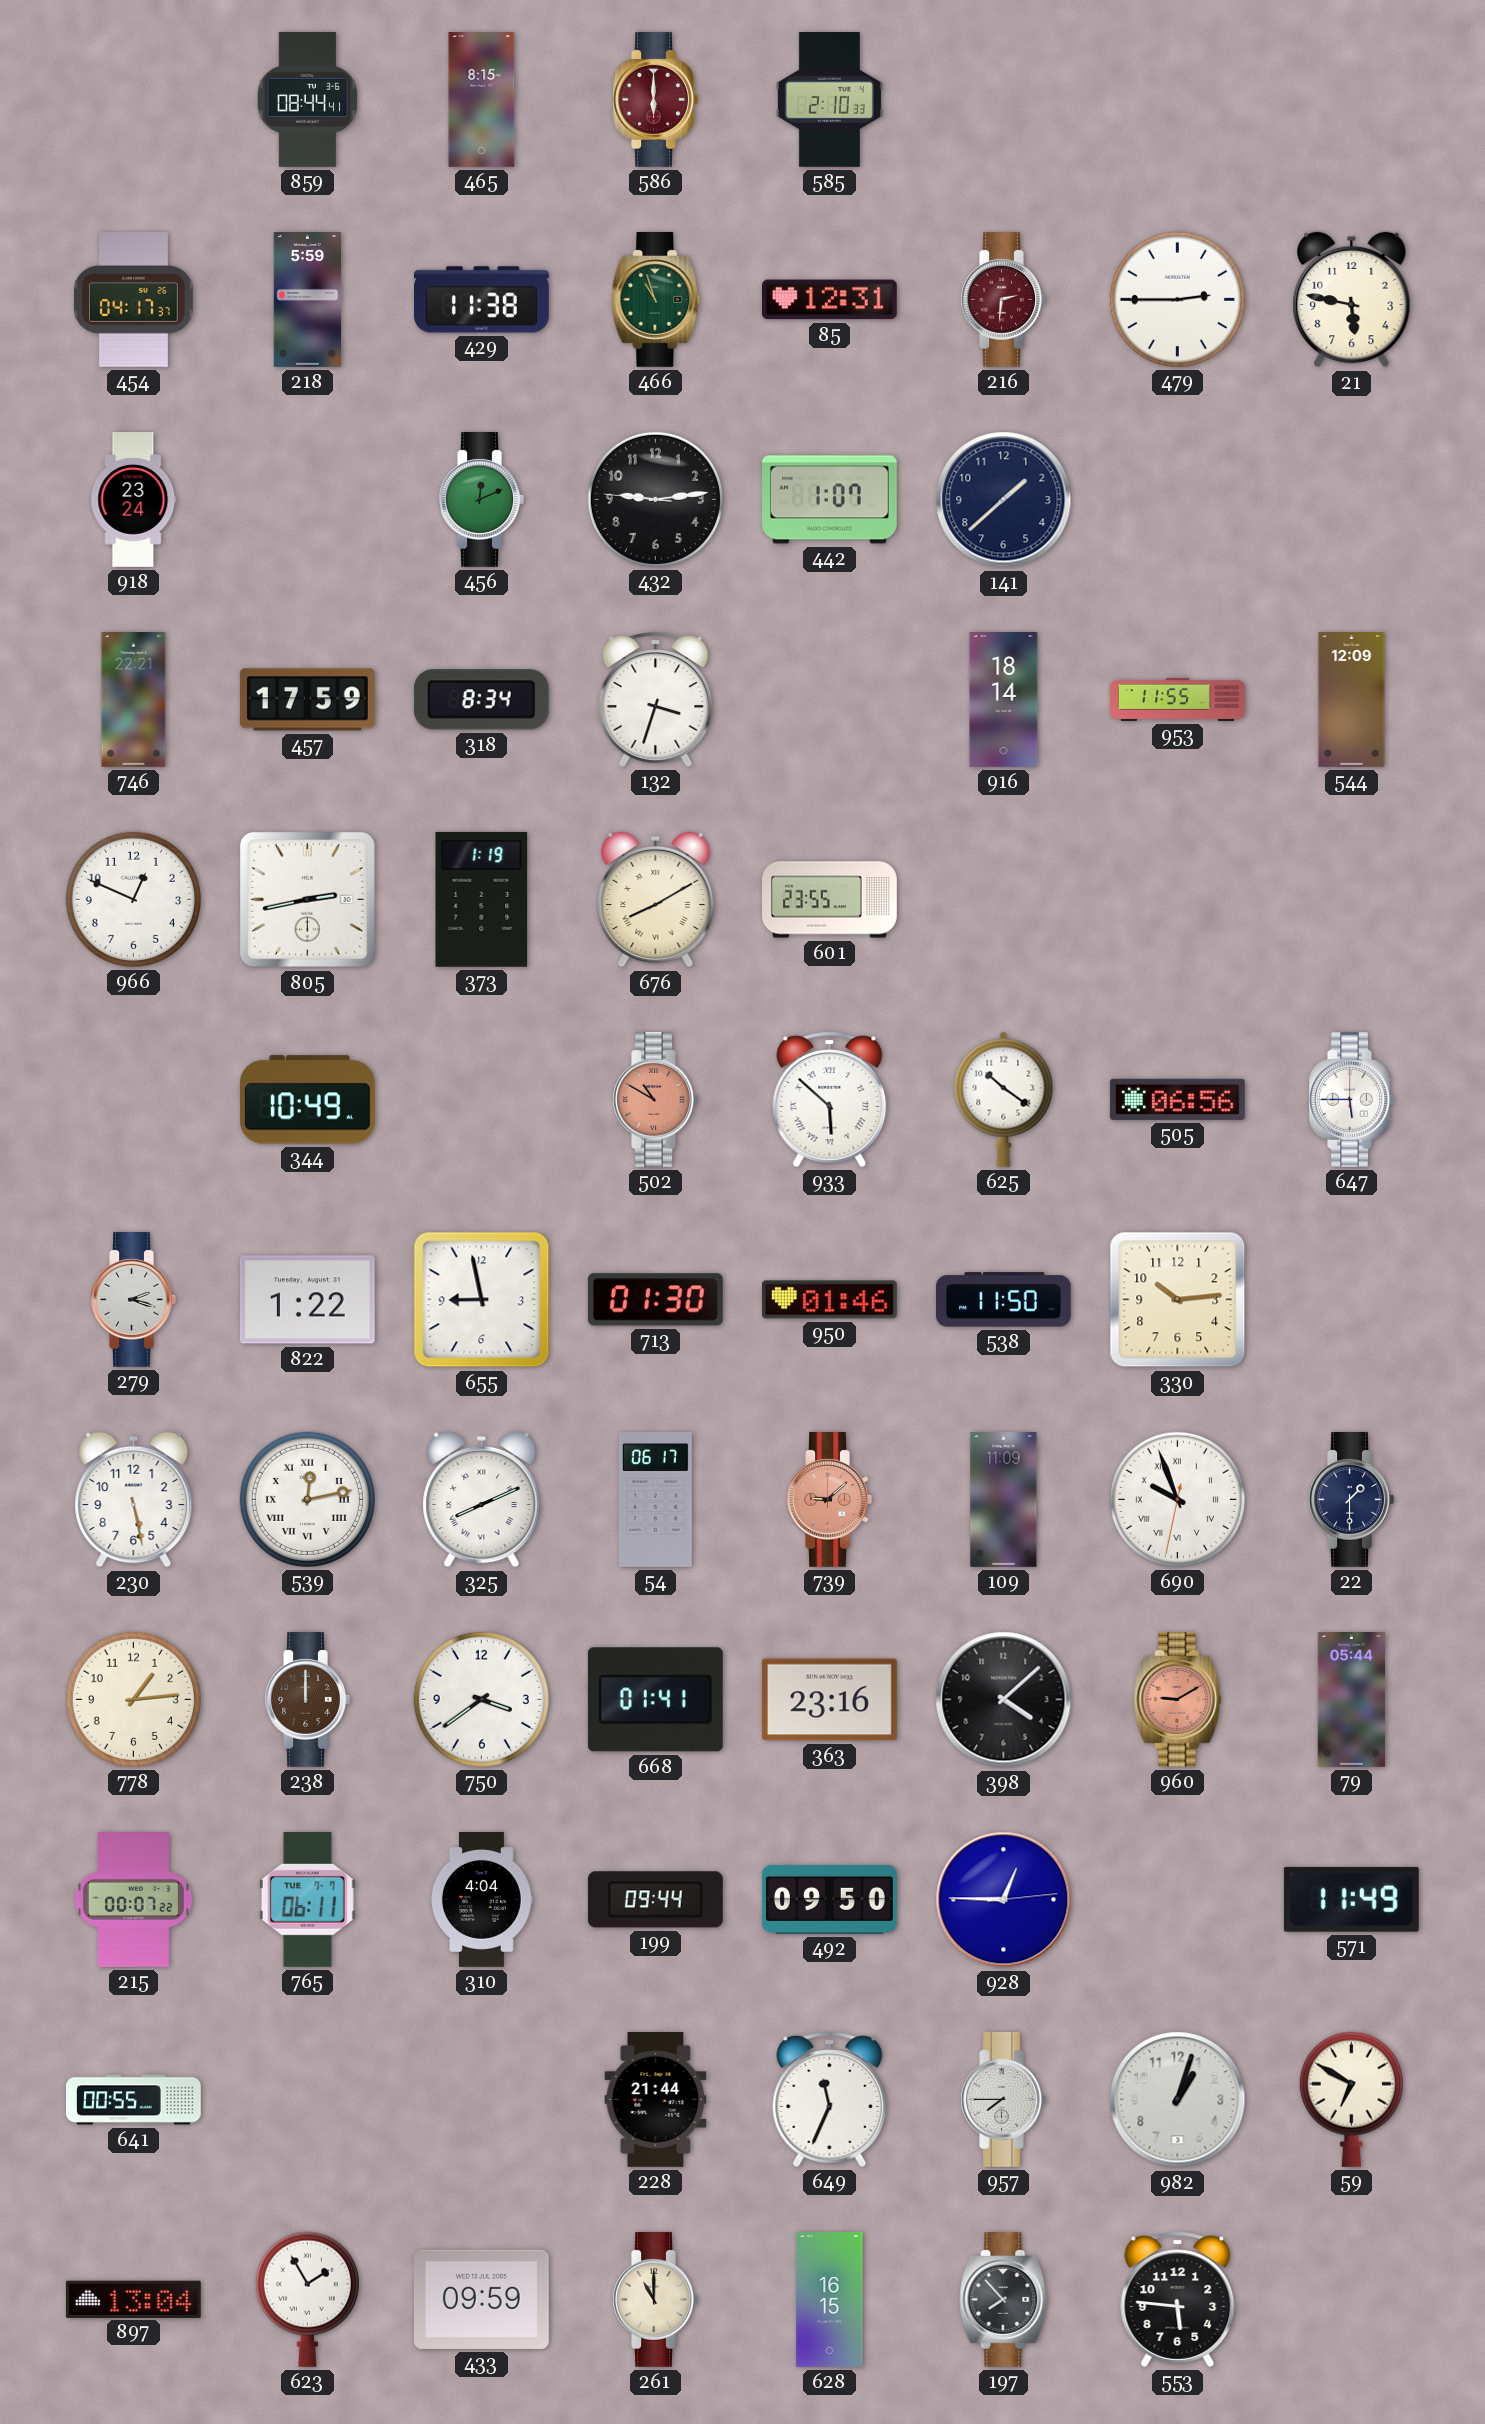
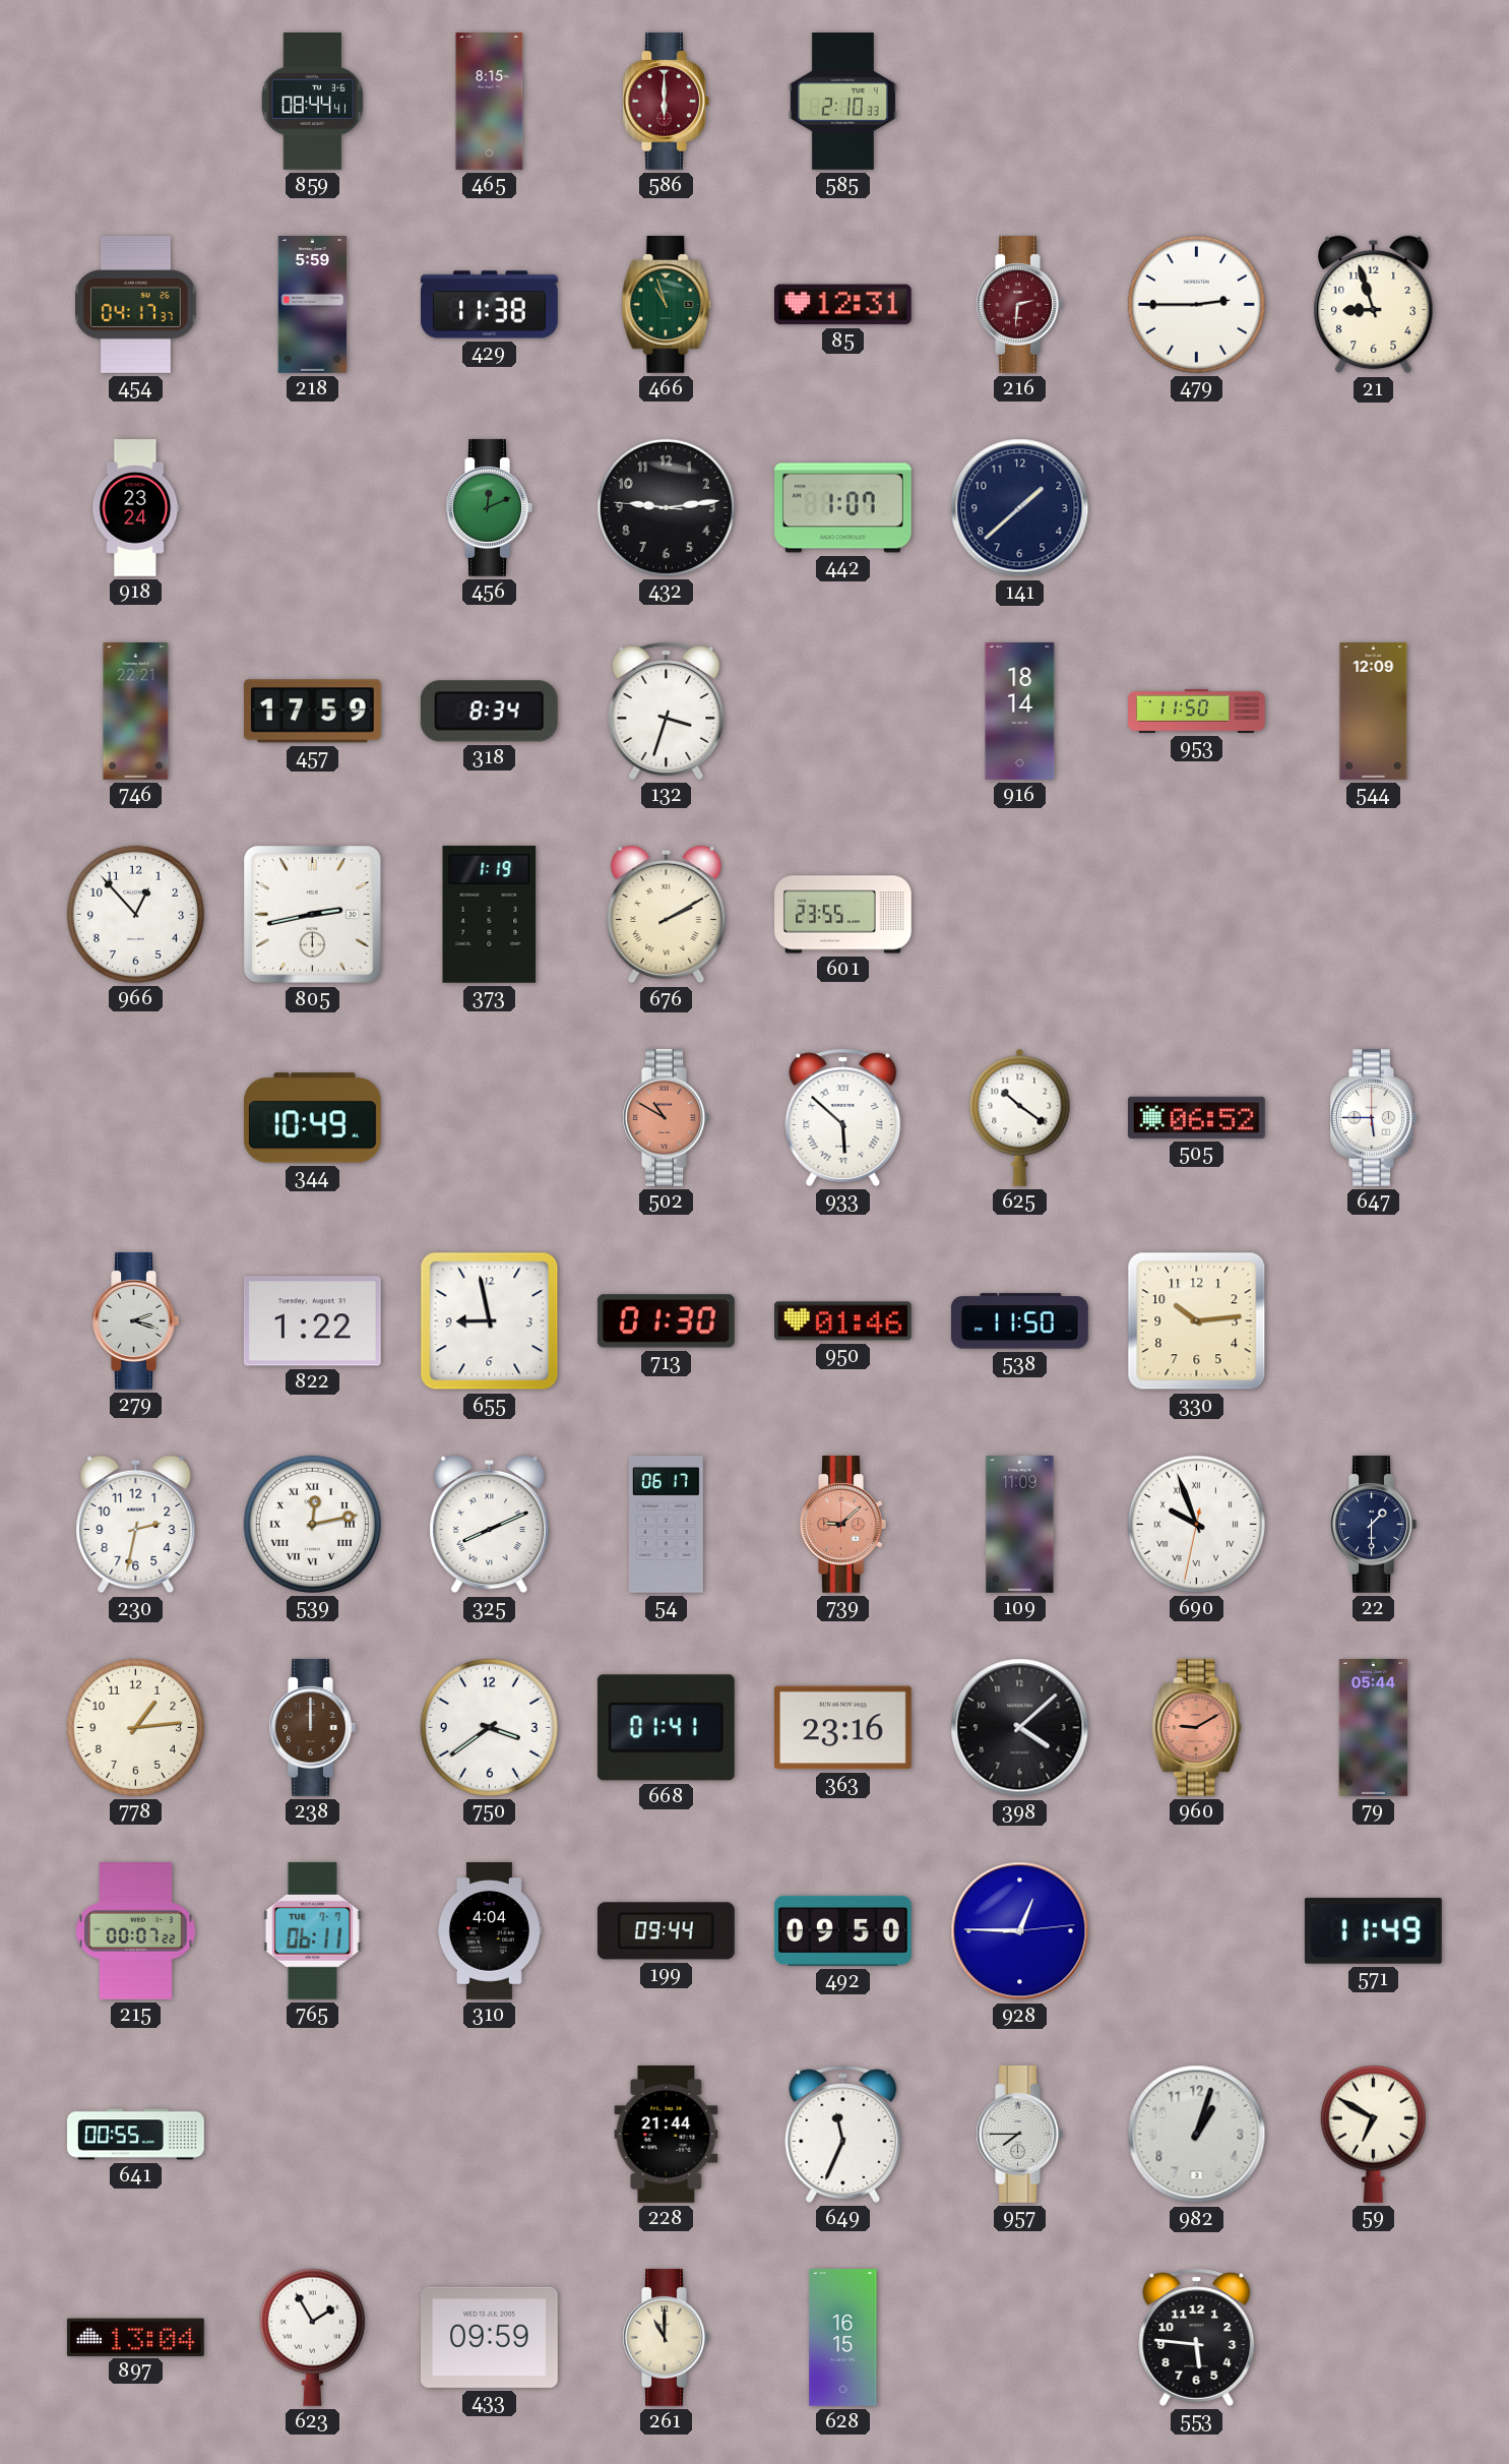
21: 5:47 -> 8:57 (1374, 305)
953: 11:55 -> 11:50 (1197, 711)
966: 12:49 -> 12:53 (135, 914)
676: 8:10 -> 2:10 (667, 915)
505: 06:56 -> 06:52 (1197, 1117)
230: 5:28 -> 2:32 (136, 1525)
197: 7:53 -> none (1004, 2300)
